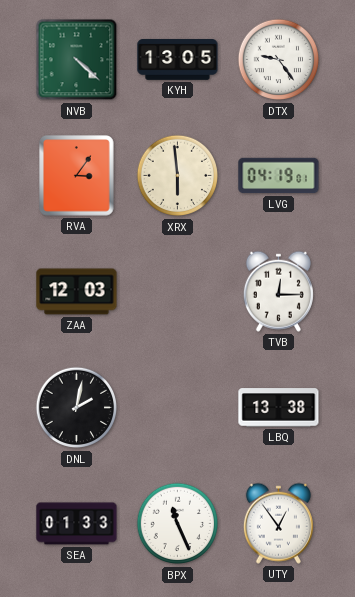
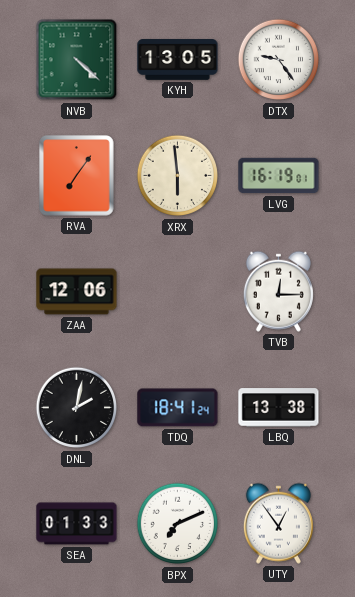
RVA: 3:06 -> 7:06 (77, 176)
LVG: 04:19 -> 16:19 (279, 176)
ZAA: 12:03 -> 12:06 (77, 292)
TDQ: none -> 18:41 (178, 408)
BPX: 11:26 -> 7:11 (178, 524)
